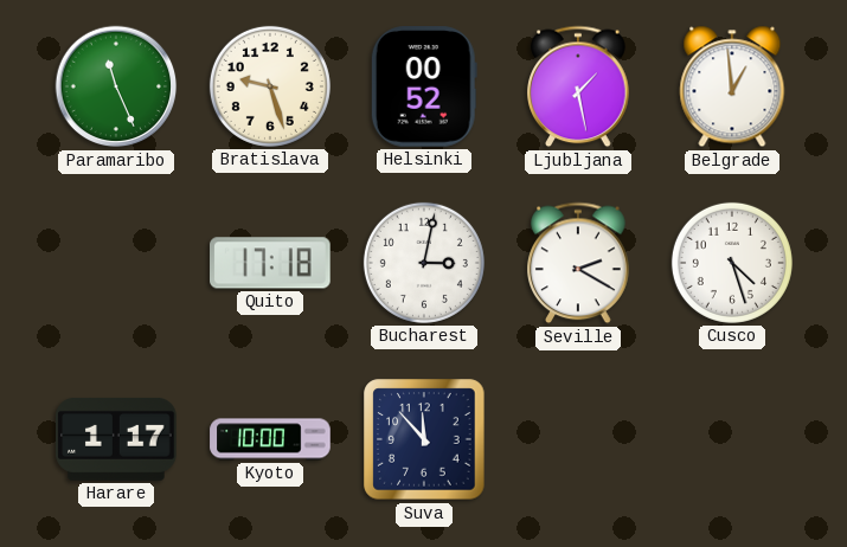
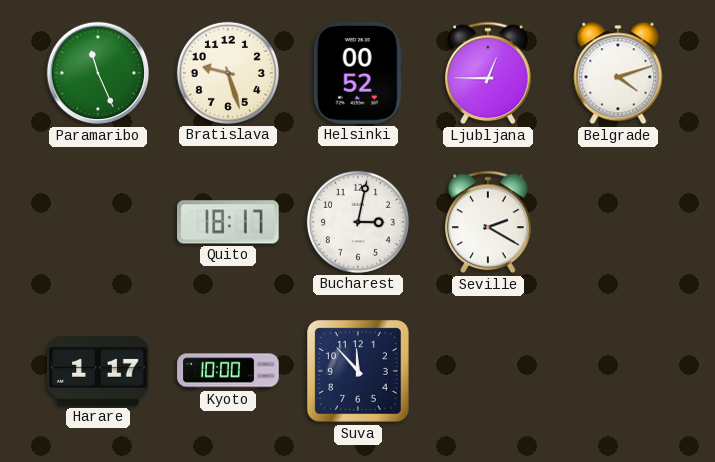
Ljubljana: 1:28 -> 12:45 (488, 73)
Belgrade: 12:59 -> 4:12 (618, 73)
Quito: 17:18 -> 18:17 (229, 222)
Cusco: 4:27 -> none (732, 263)
